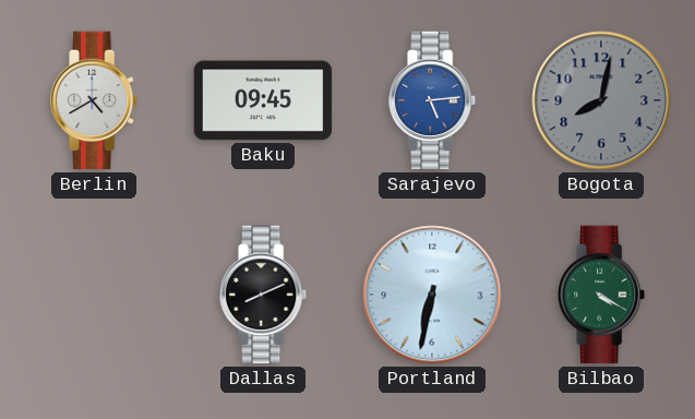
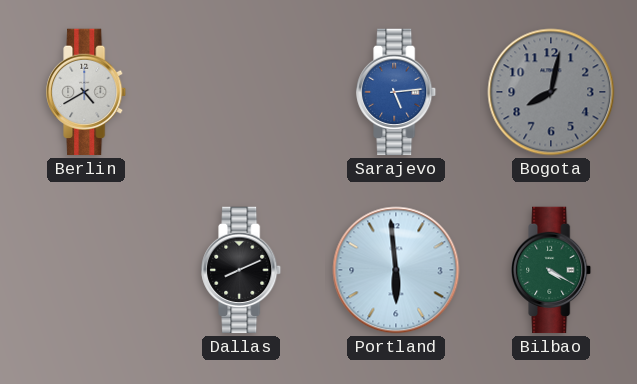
Baku: 09:45 -> none (263, 100)
Portland: 6:32 -> 5:59 (396, 270)
